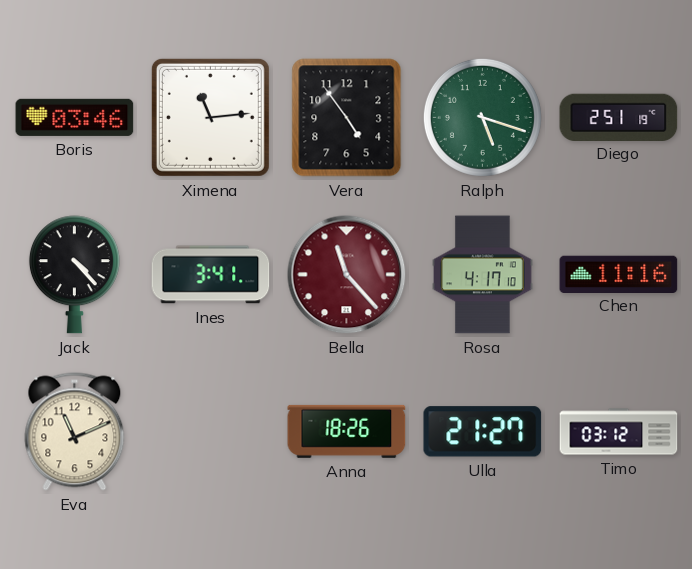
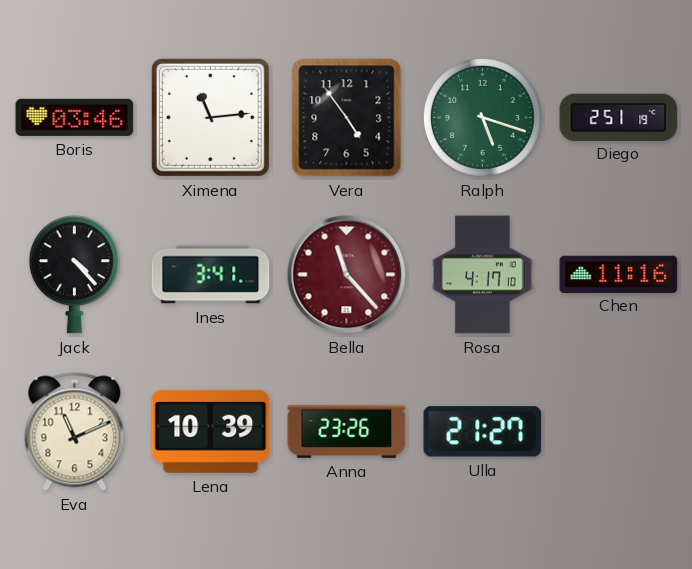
Lena: none -> 10:39 (211, 431)
Anna: 18:26 -> 23:26 (347, 431)
Timo: 03:12 -> none (619, 432)
